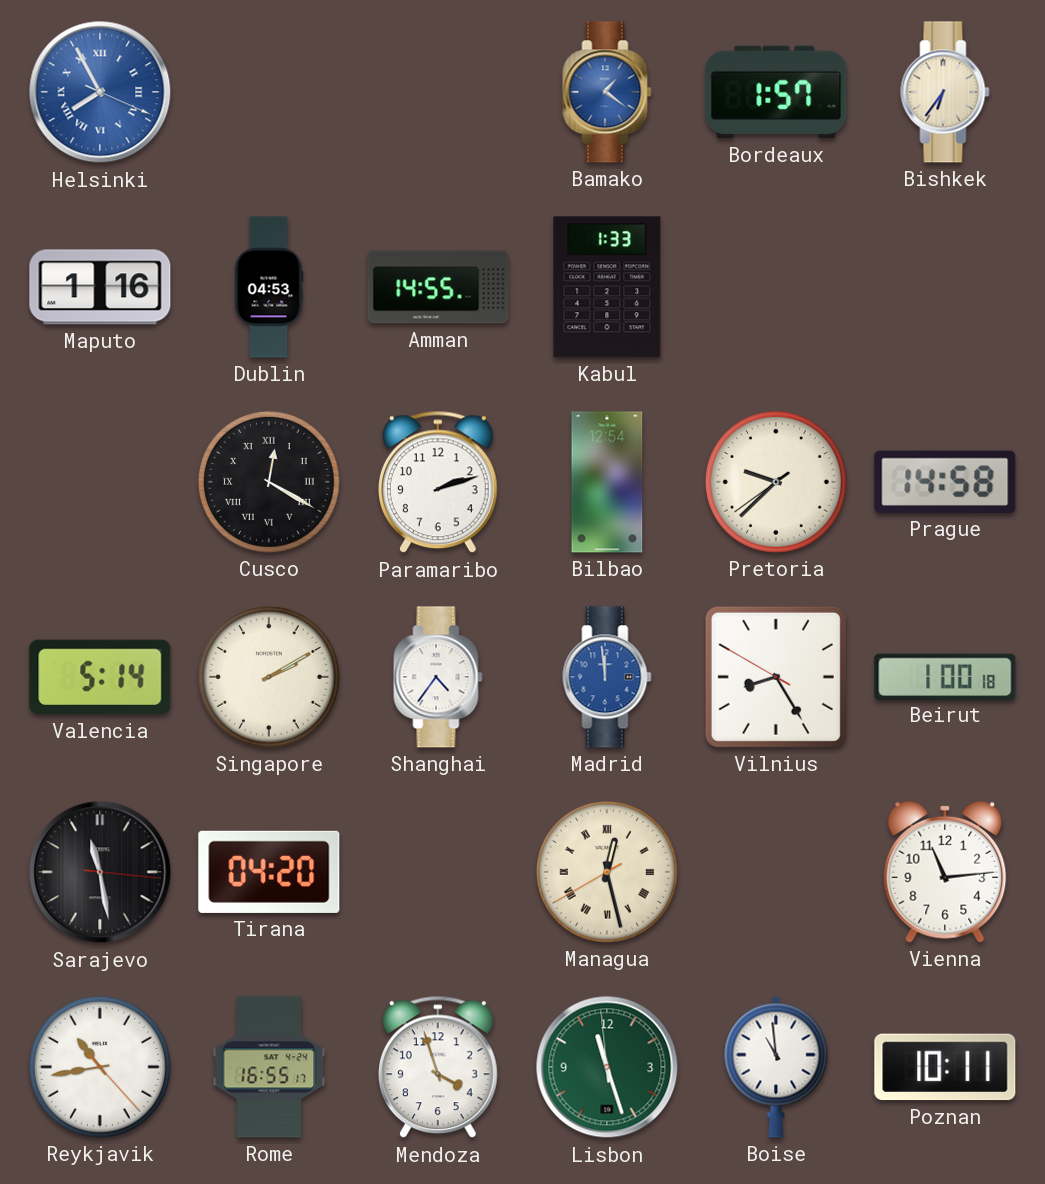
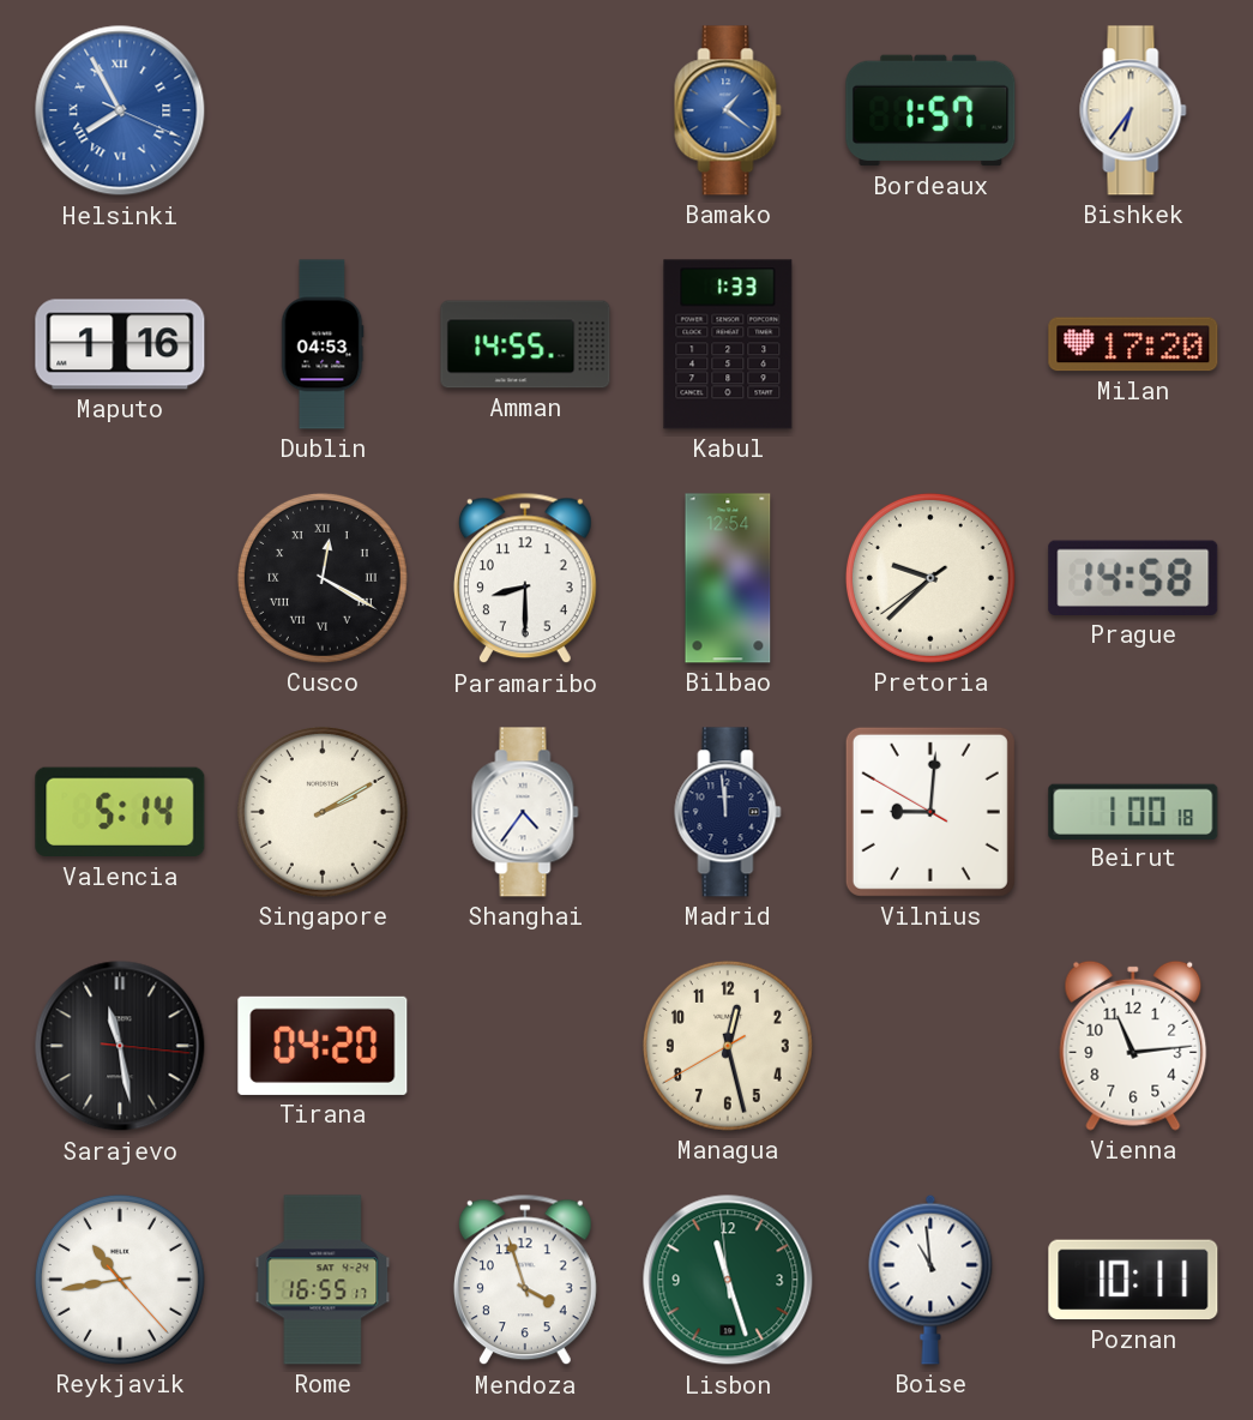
Milan: none -> 17:20 (1133, 344)
Paramaribo: 2:12 -> 8:30 (525, 578)
Madrid dial: blue -> navy (728, 812)
Vilnius: 8:24 -> 9:00 (930, 812)
Managua numerals: Roman -> Arabic (728, 1046)
